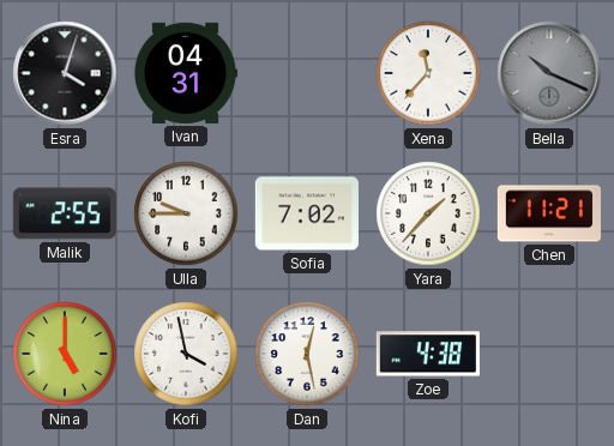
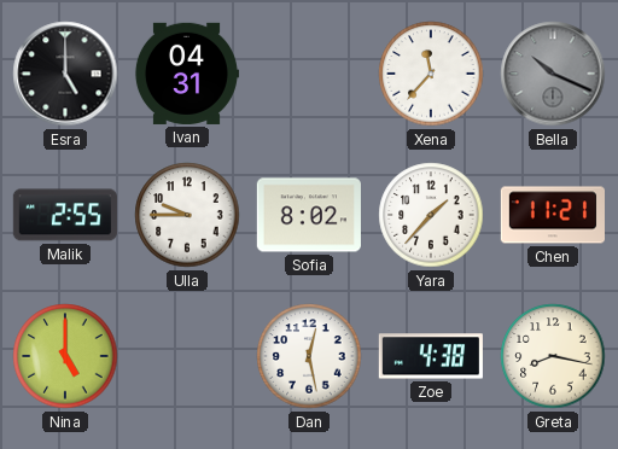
Esra: 4:03 -> 5:00 (65, 74)
Sofia: 7:02 -> 8:02 (309, 215)
Kofi: 3:58 -> none (186, 354)
Greta: none -> 8:17 (553, 356)
